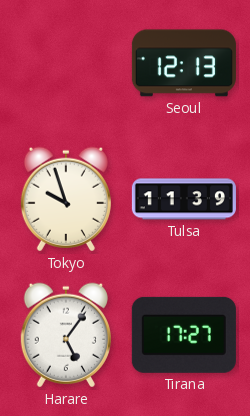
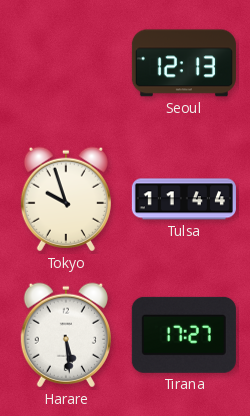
Tulsa: 11:39 -> 11:44 (184, 199)
Harare: 5:06 -> 5:29 (66, 335)
